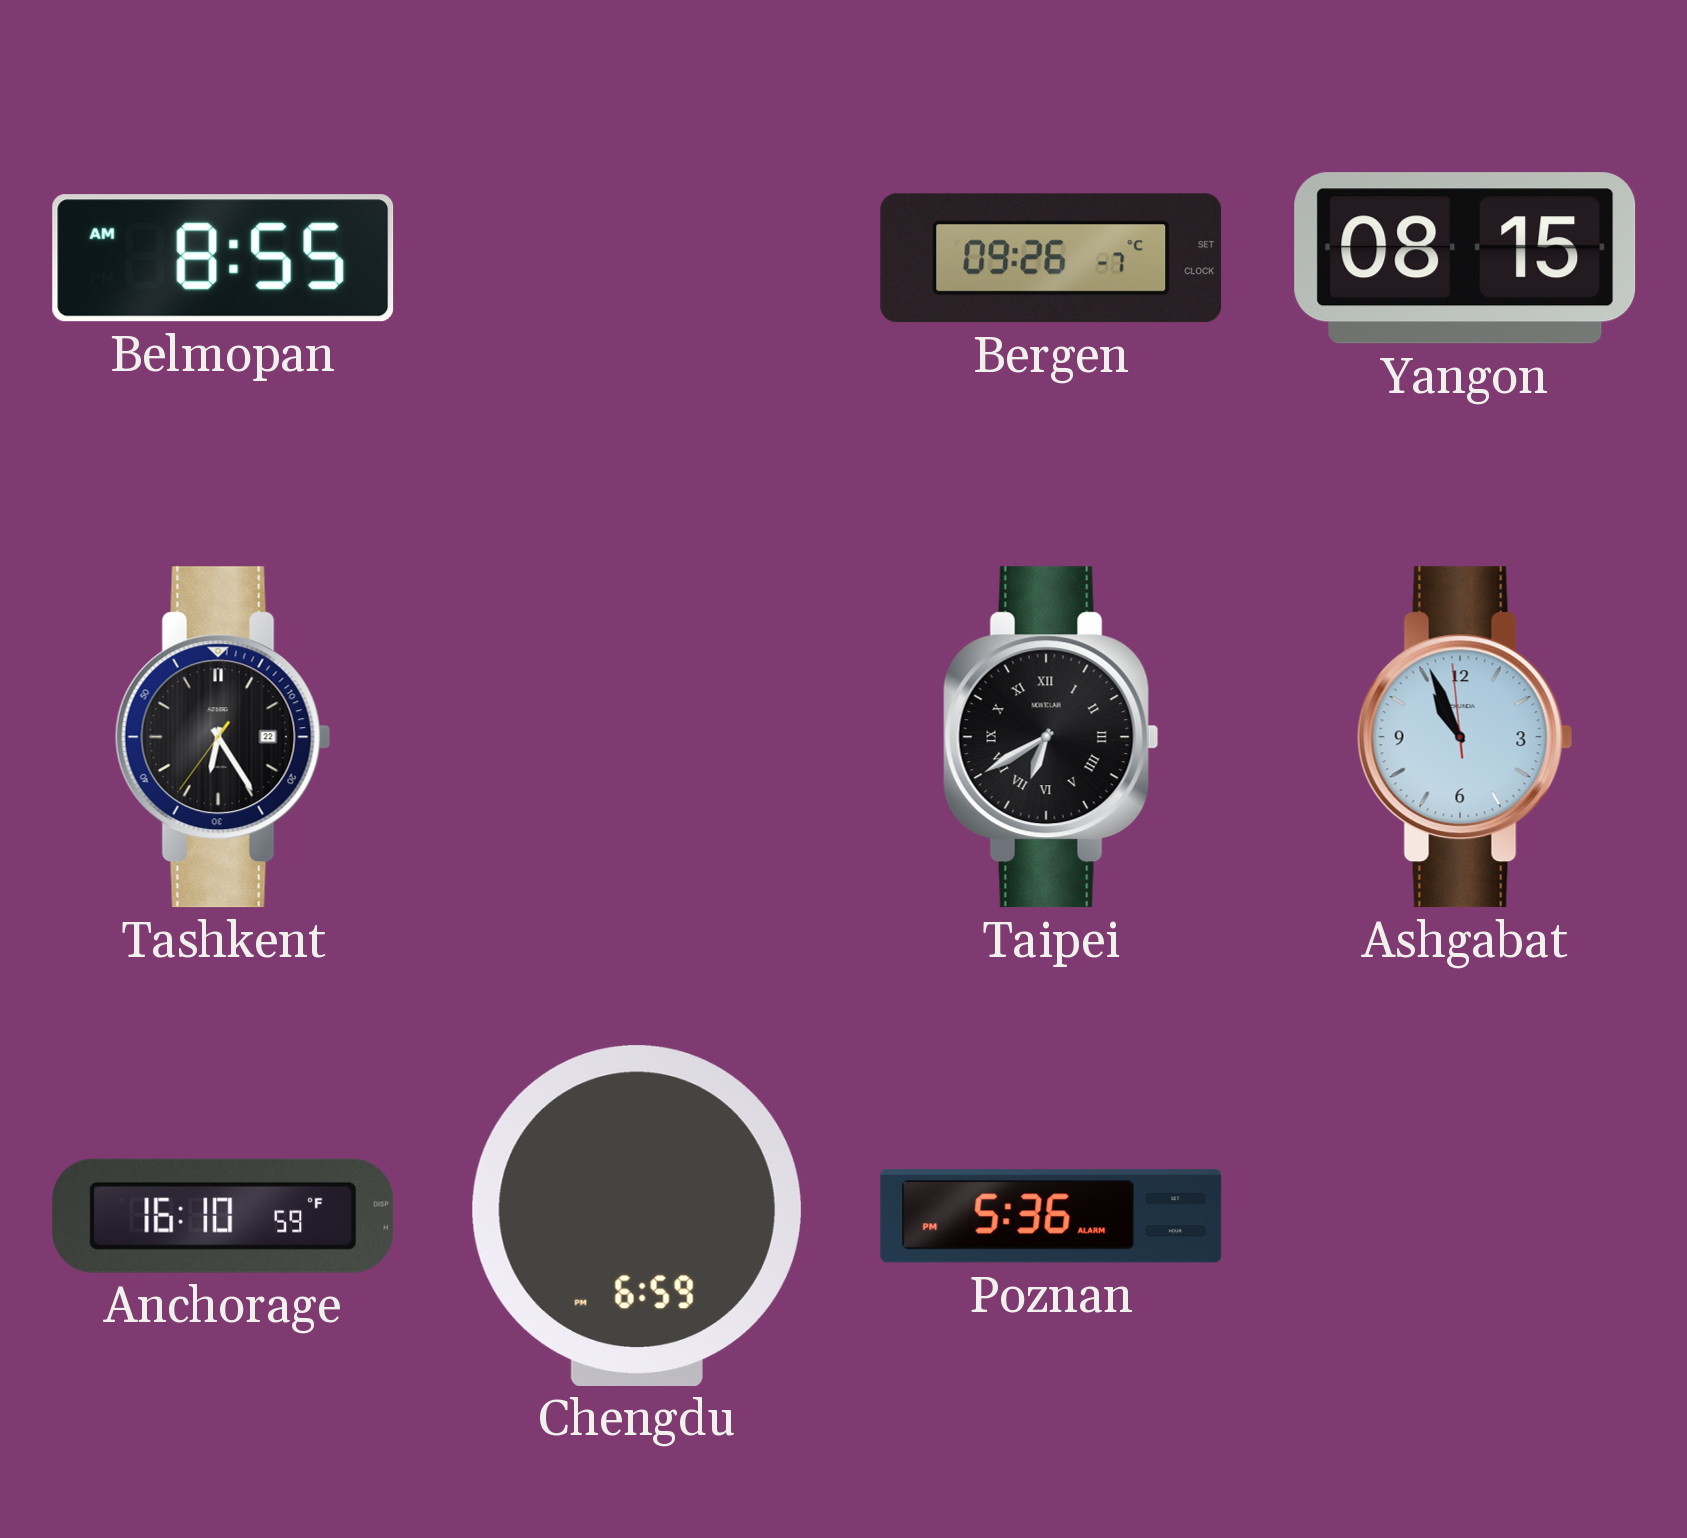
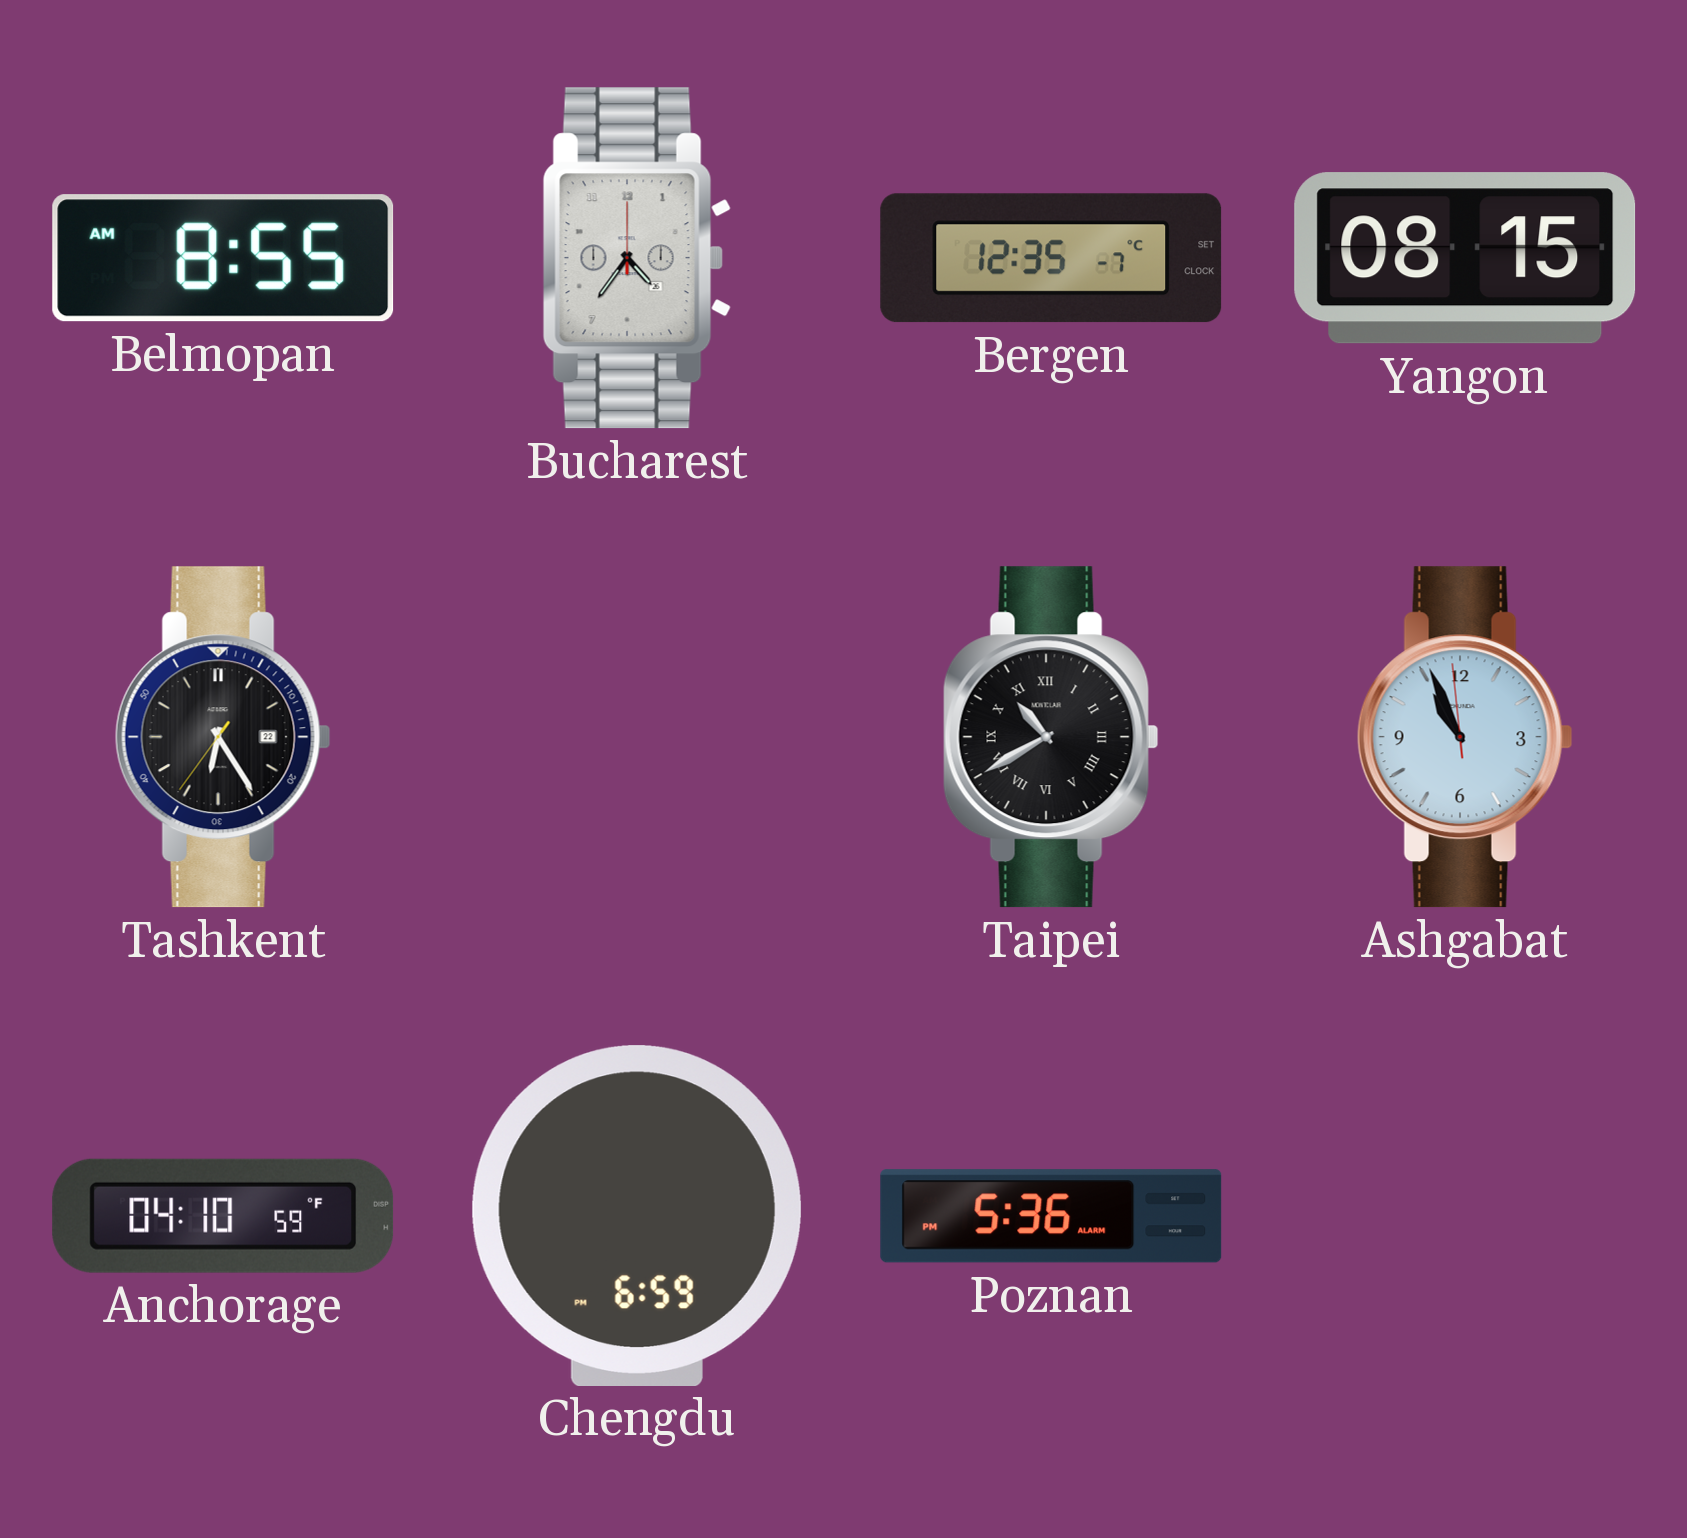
Bucharest: none -> 4:36 (637, 258)
Bergen: 09:26 -> 12:35 (1051, 258)
Taipei: 6:40 -> 10:40 (1051, 737)
Anchorage: 16:10 -> 04:10 (223, 1216)
